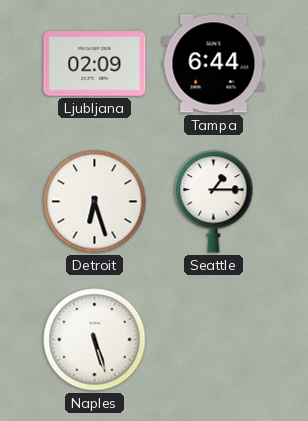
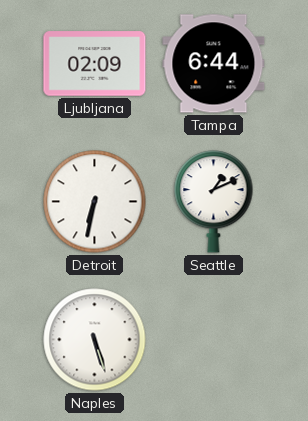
Detroit: 6:27 -> 6:32 (95, 202)
Seattle: 1:15 -> 1:11 (214, 202)
